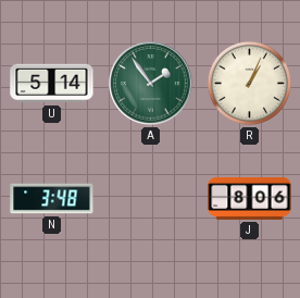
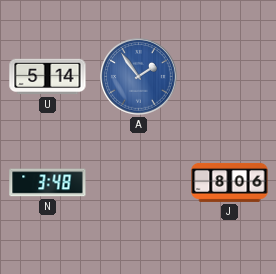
A dial: green -> blue (139, 77)
R: 1:04 -> none (249, 83)
